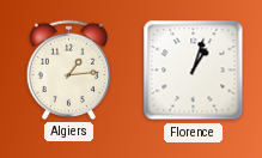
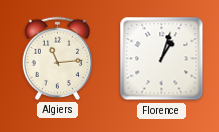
Algiers: 1:14 -> 11:14 (57, 58)
